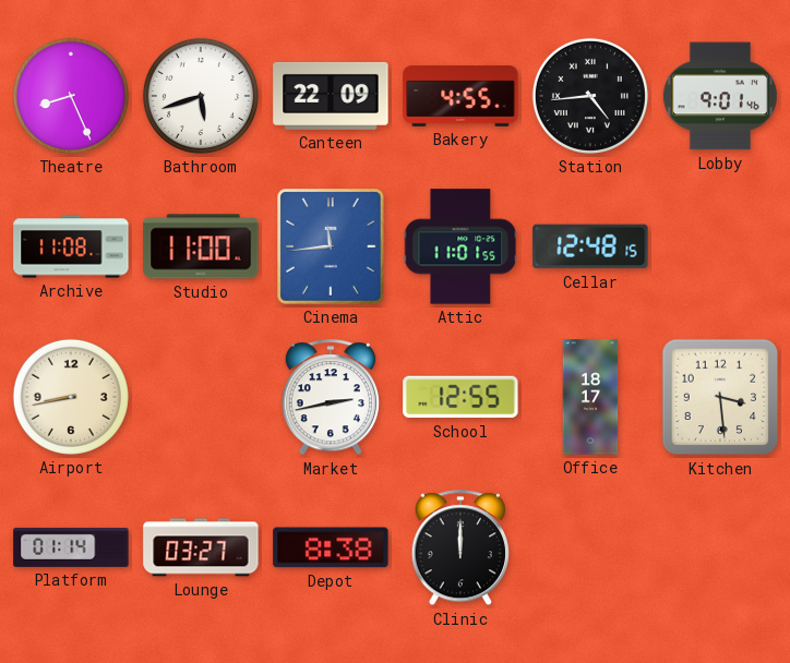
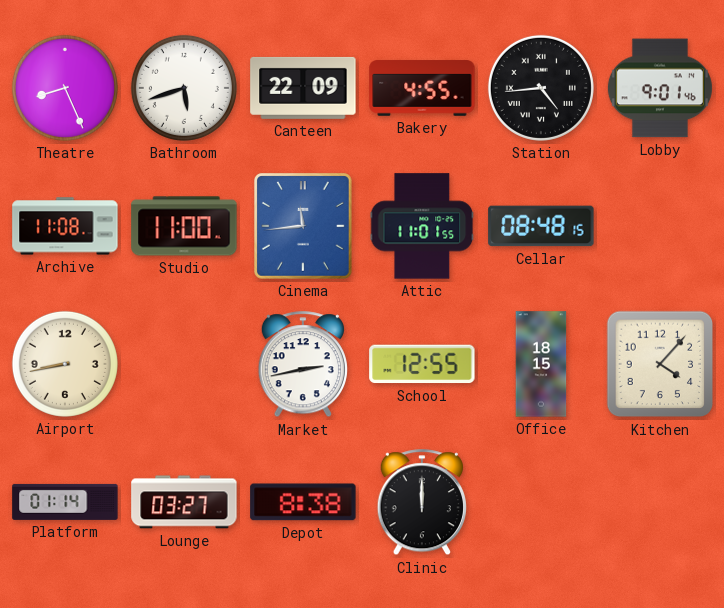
Cellar: 12:48 -> 08:48 (541, 226)
Office: 18:17 -> 18:15 (541, 364)
Kitchen: 3:29 -> 4:07 (660, 364)
